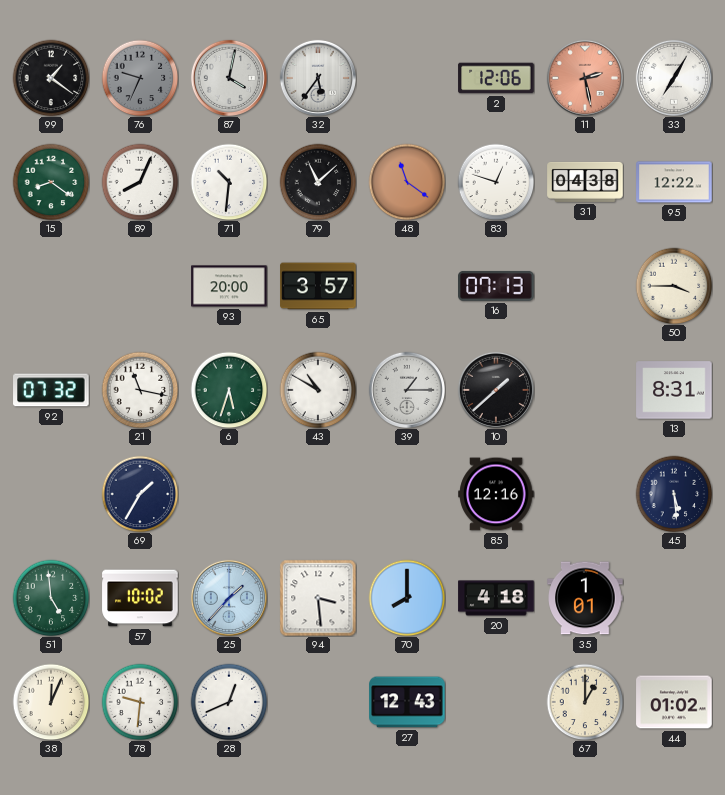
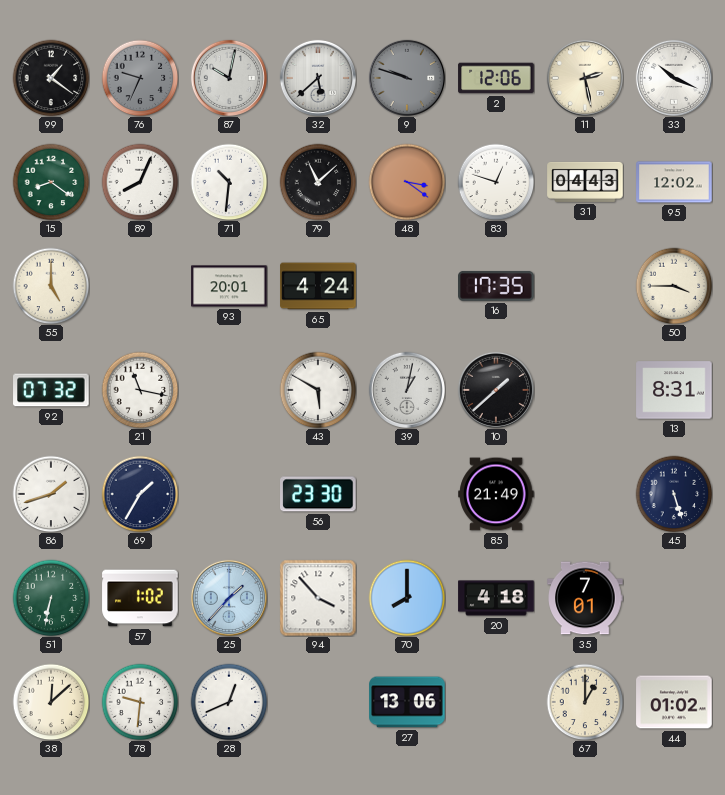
87: 4:02 -> 10:02 (229, 78)
32: 5:36 -> 5:38 (318, 78)
9: none -> 9:48 (407, 78)
11 dial: salmon -> cream (585, 78)
33: 7:05 -> 10:19 (674, 78)
48: 11:21 -> 3:21 (407, 182)
31: 04:38 -> 04:43 (585, 182)
95: 12:22 -> 12:02 (674, 182)
55: none -> 5:00 (51, 286)
93: 20:00 -> 20:01 (229, 286)
65: 3:57 -> 4:24 (318, 286)
16: 07:13 -> 17:35 (496, 286)
6: 5:33 -> none (229, 390)
43: 10:50 -> 5:50 (318, 390)
39: 1:15 -> 1:02 (407, 390)
86: none -> 1:42 (51, 494)
56: none -> 23:30 (318, 494)
85: 12:16 -> 21:49 (496, 494)
45: 5:29 -> 5:27 (674, 494)
51: 4:59 -> 6:32 (51, 598)
57: 10:02 -> 1:02 (140, 598)
94: 3:29 -> 3:53 (318, 598)
35: 1:01 -> 7:01 (585, 598)
38: 12:04 -> 12:08 (51, 702)
27: 12:43 -> 13:06 (407, 702)
